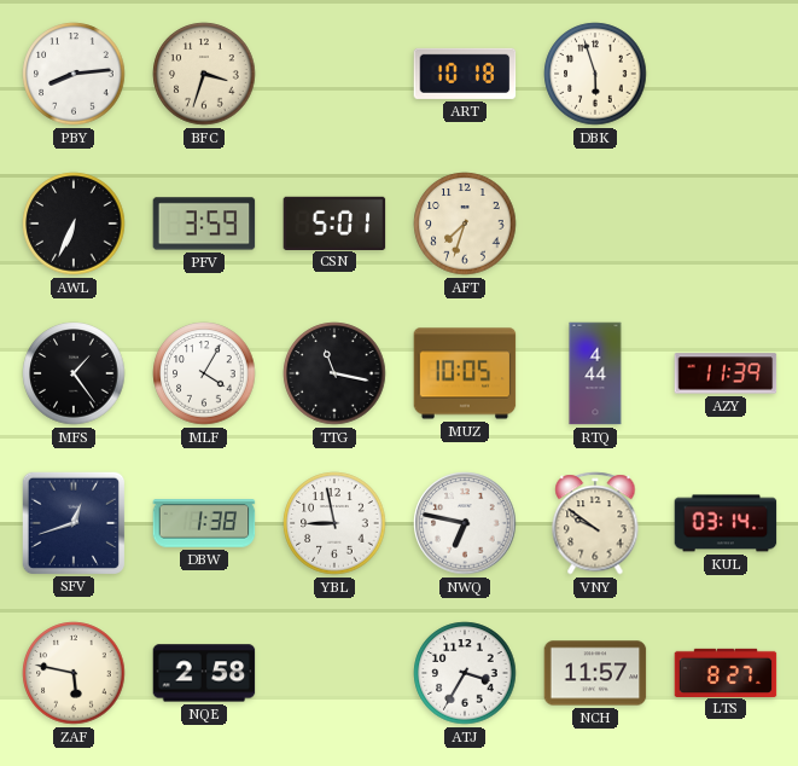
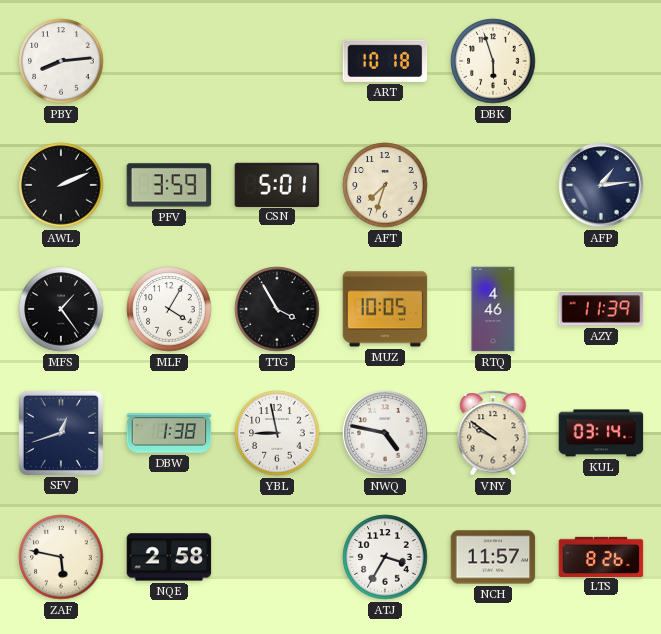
BFC: 3:33 -> none (204, 74)
AWL: 6:34 -> 2:11 (61, 185)
AFP: none -> 1:14 (601, 185)
TTG: 11:17 -> 3:55 (277, 309)
RTQ: 4:44 -> 4:46 (493, 309)
NWQ: 6:47 -> 4:47 (385, 433)
LTS: 8:27 -> 8:26 (601, 556)
